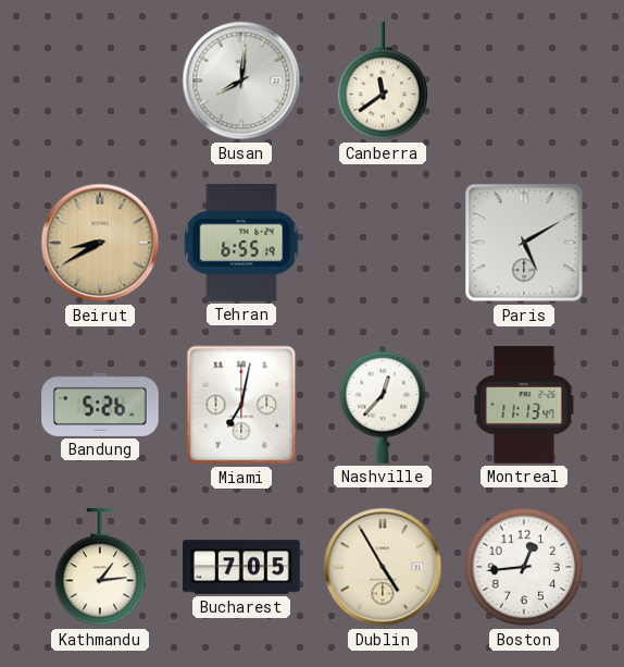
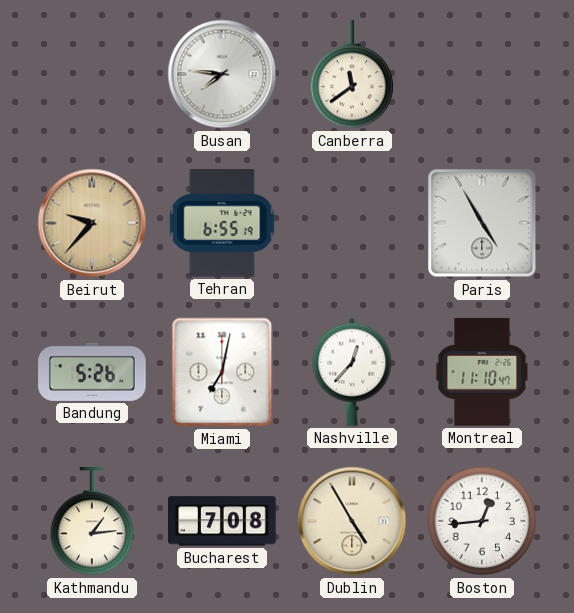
Busan: 8:01 -> 7:46 (222, 74)
Beirut: 8:40 -> 9:37 (92, 223)
Paris: 5:10 -> 4:55 (482, 223)
Montreal: 11:13 -> 11:10 (482, 372)
Bucharest: 7:05 -> 7:08 (222, 521)
